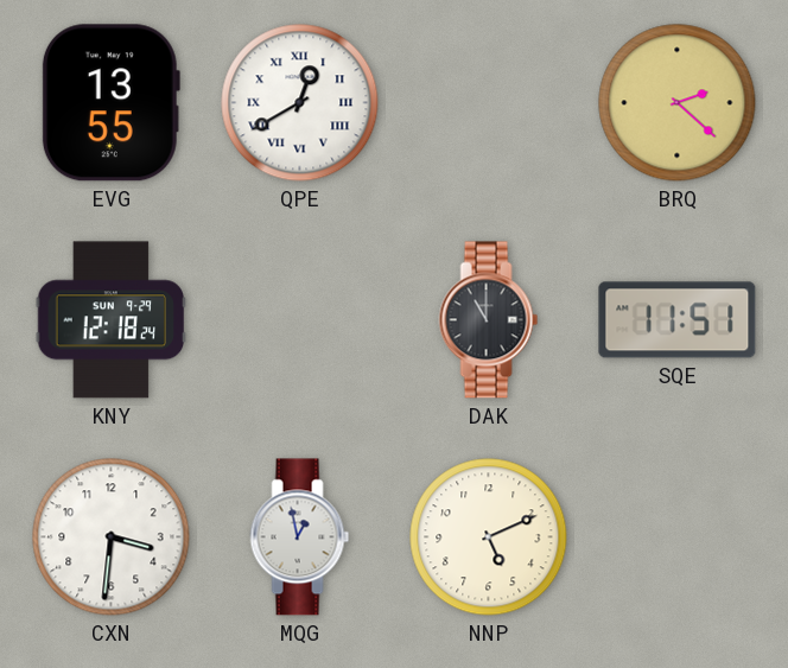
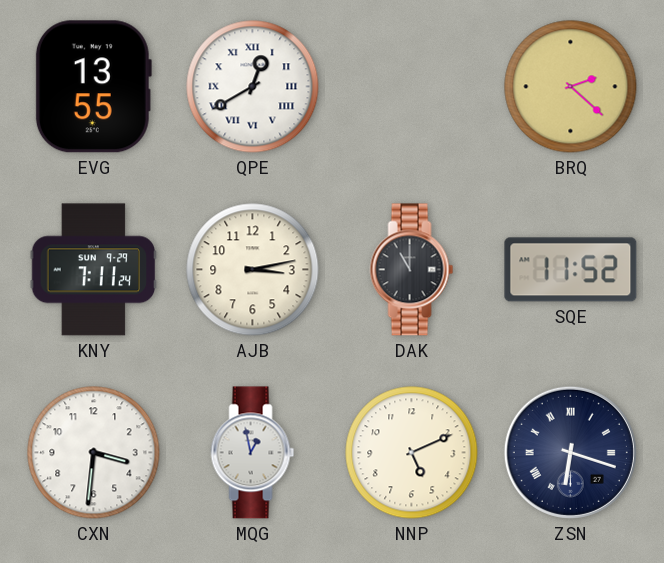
KNY: 12:18 -> 7:11 (94, 270)
AJB: none -> 3:13 (253, 270)
SQE: 11:51 -> 11:52 (571, 270)
ZSN: none -> 6:18 (570, 452)
